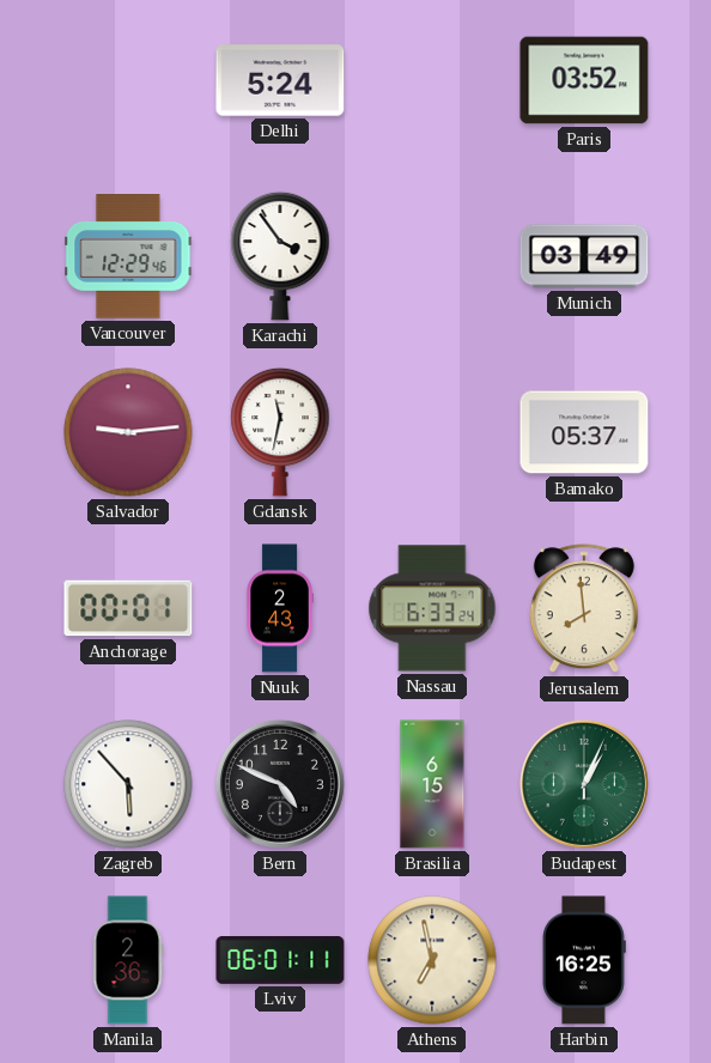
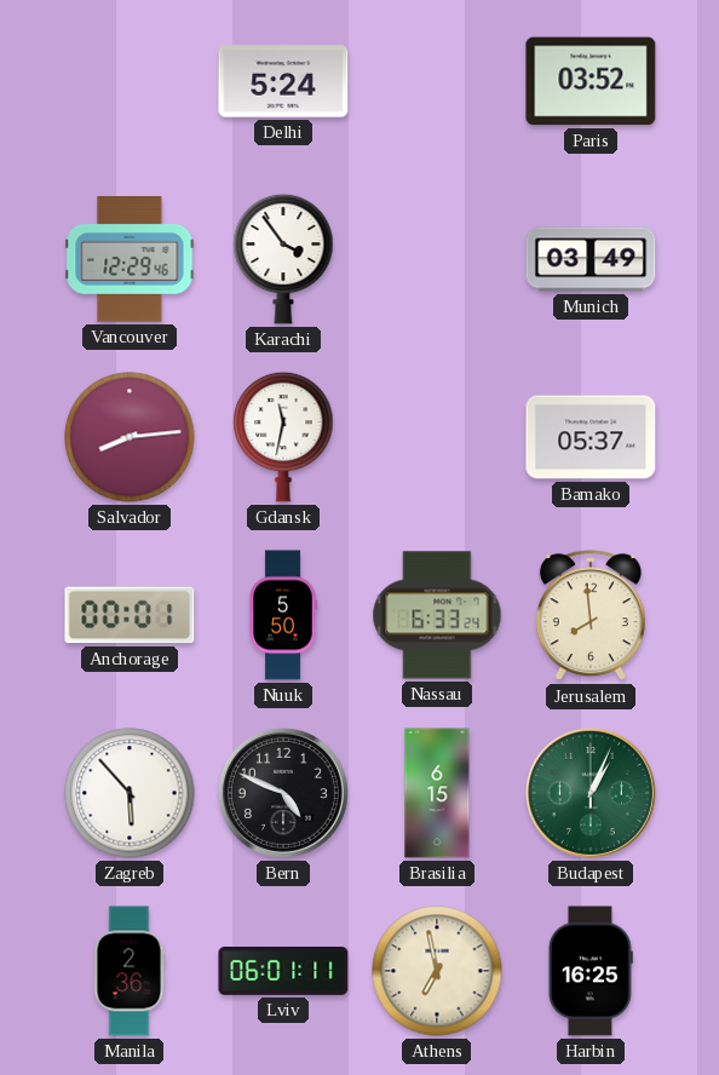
Salvador: 9:14 -> 8:14 (130, 437)
Nuuk: 2:43 -> 5:50 (283, 615)
